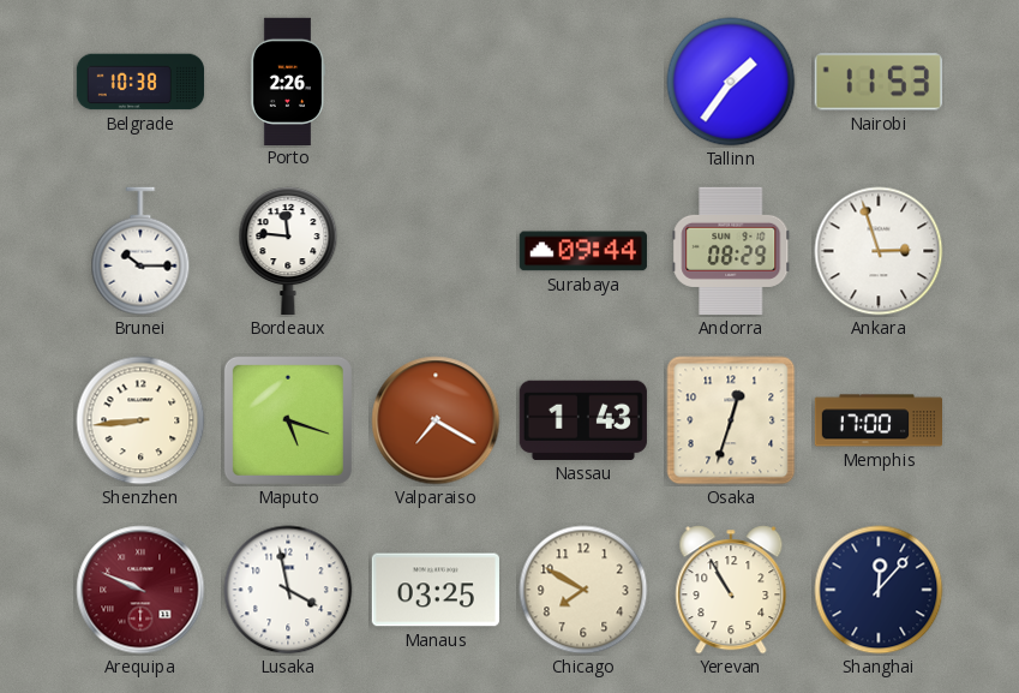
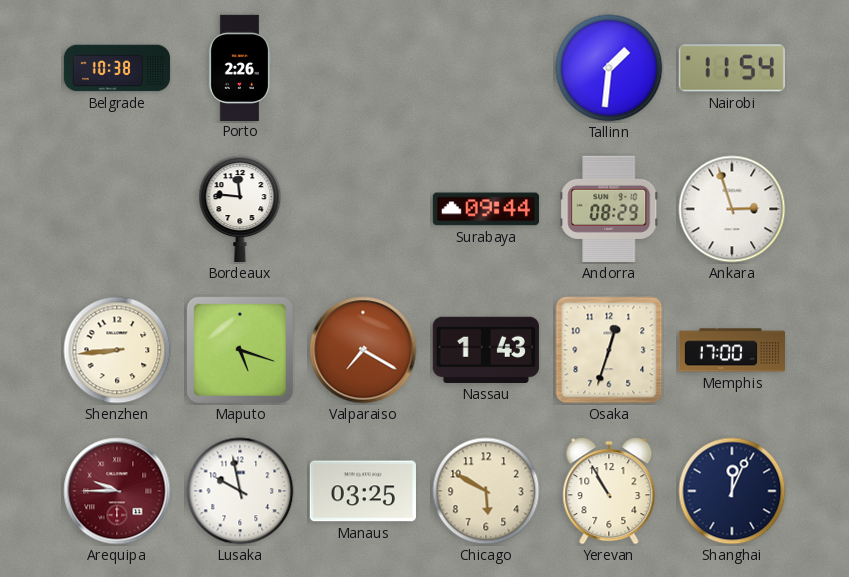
Tallinn: 1:36 -> 1:31 (609, 68)
Nairobi: 11:53 -> 11:54 (732, 68)
Brunei: 10:15 -> none (140, 251)
Arequipa: 9:49 -> 9:45 (117, 491)
Lusaka: 3:58 -> 9:58 (240, 491)
Chicago: 7:50 -> 5:50 (486, 491)
Shanghai: 12:07 -> 12:04 (732, 491)
